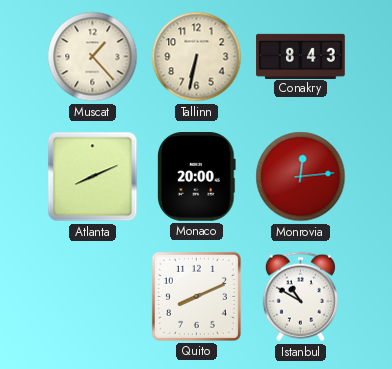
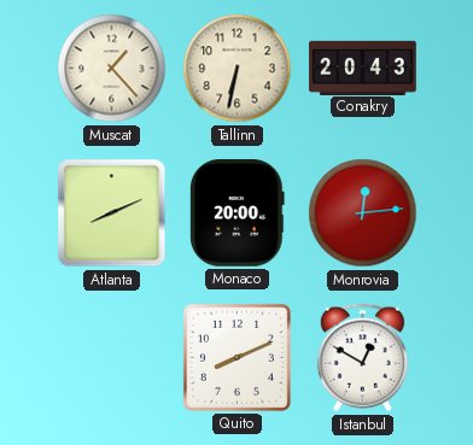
Conakry: 8:43 -> 20:43 (363, 68)
Istanbul: 10:50 -> 12:50 (362, 358)
